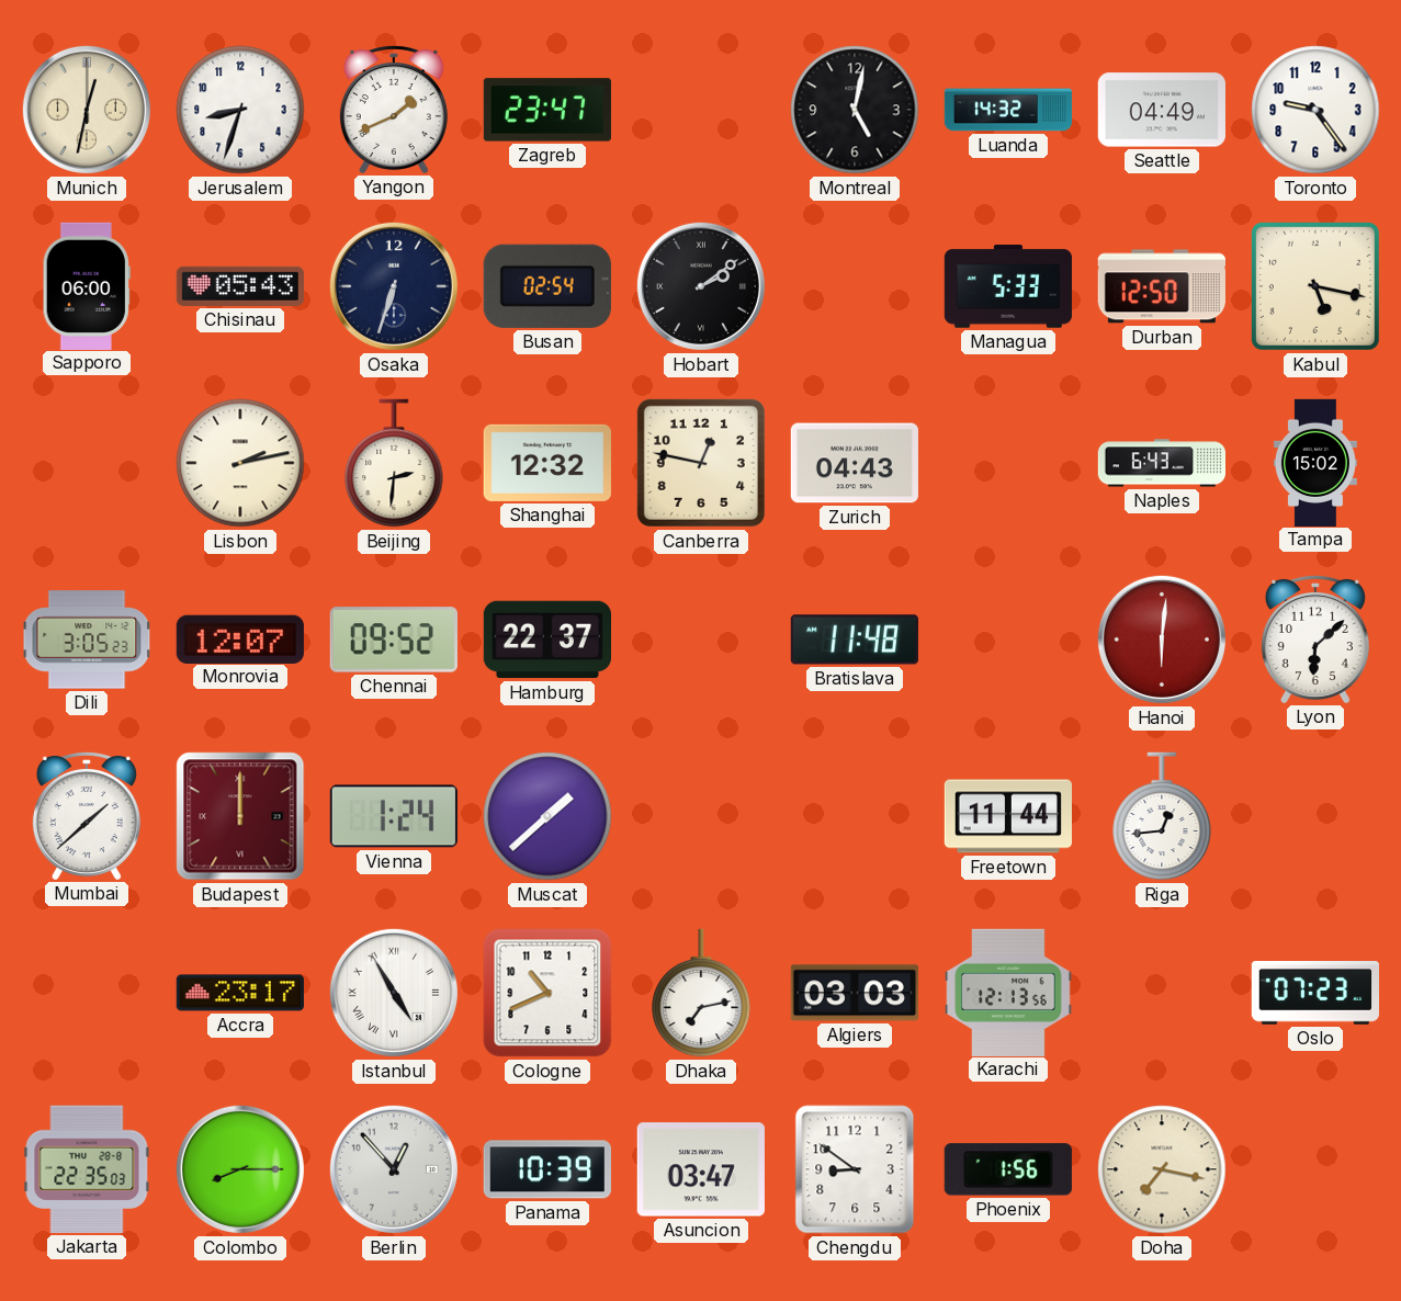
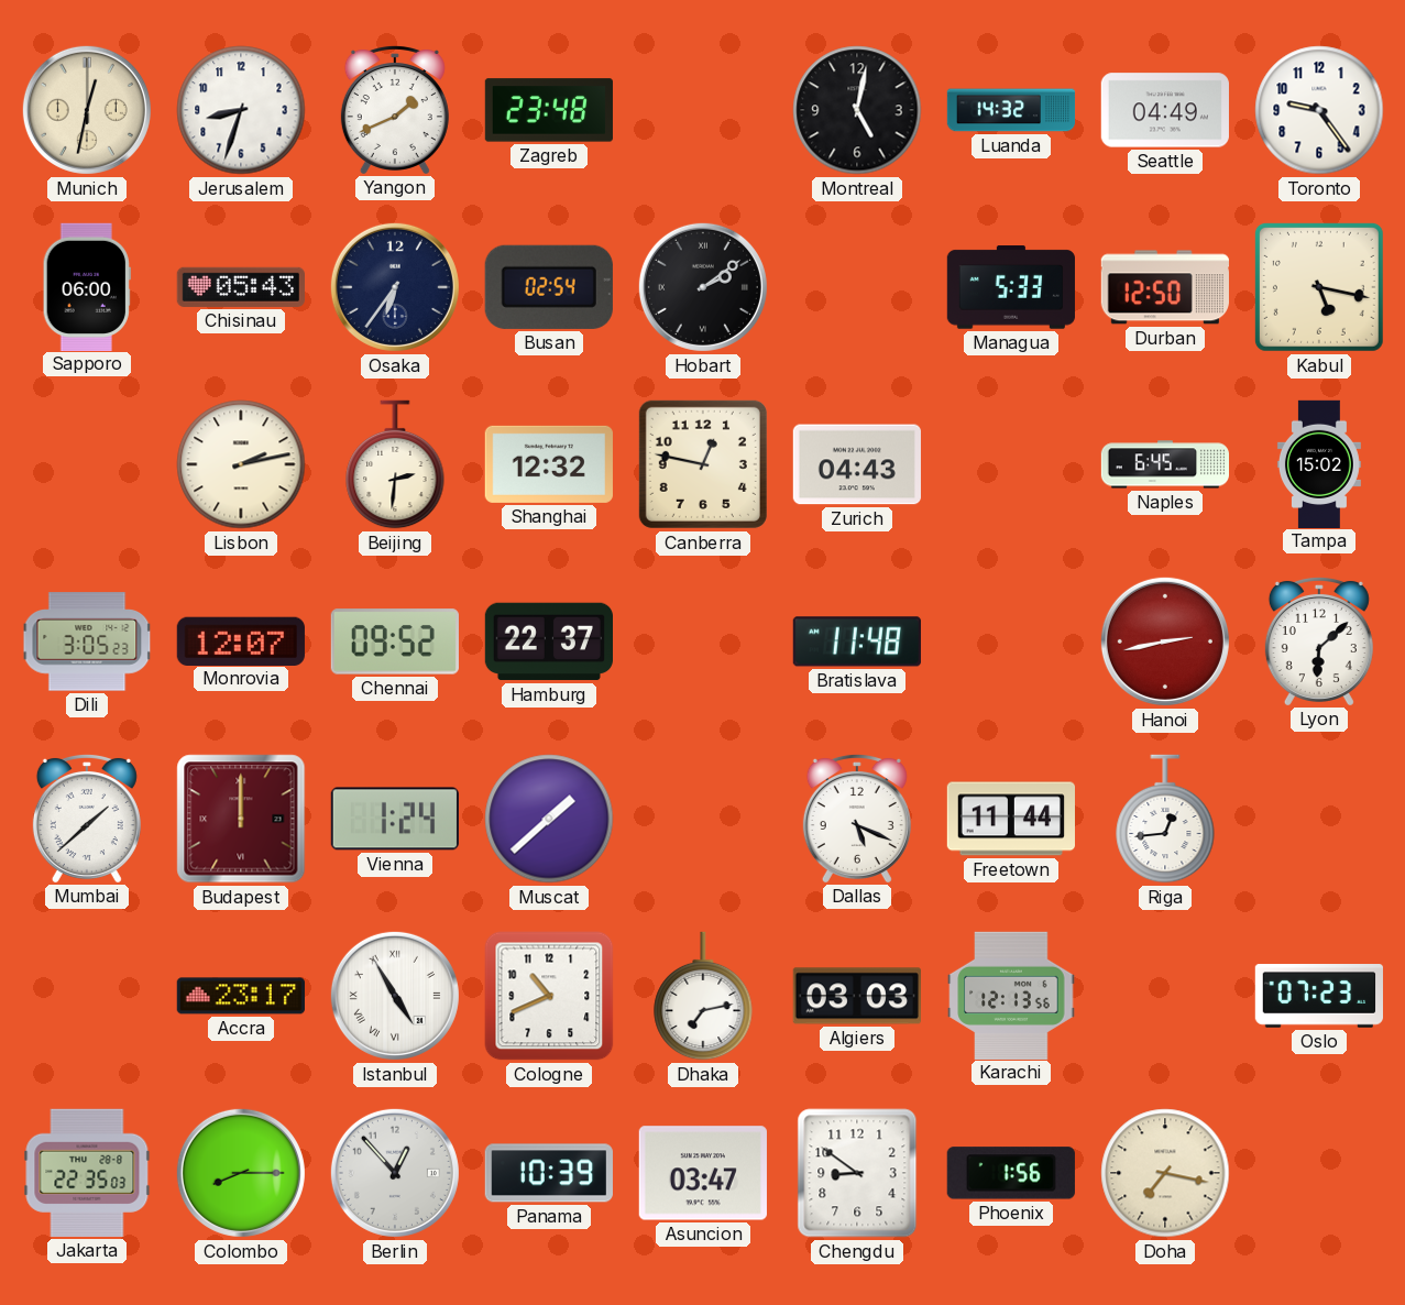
Zagreb: 23:47 -> 23:48 (548, 110)
Osaka: 6:33 -> 6:36 (395, 287)
Naples: 6:43 -> 6:45 (1164, 464)
Hanoi: 6:01 -> 2:43 (1165, 641)
Dallas: none -> 5:19 (857, 818)
